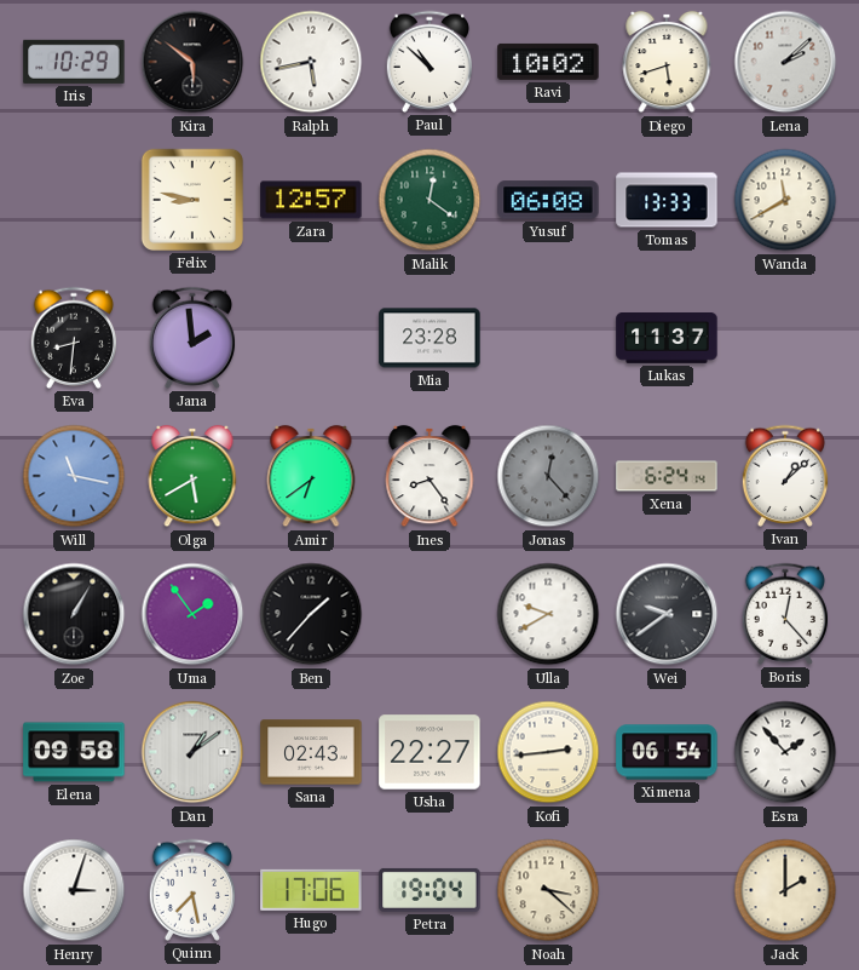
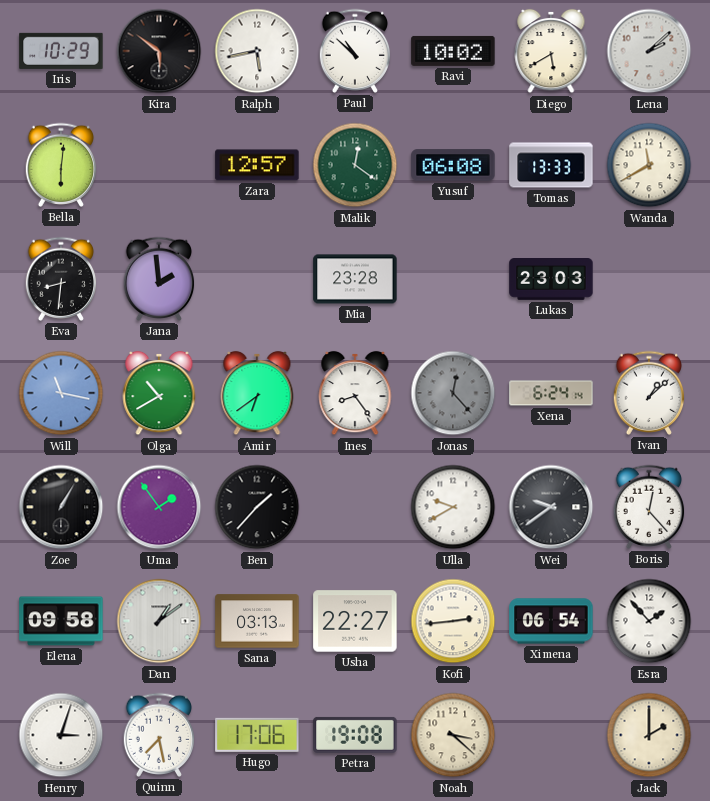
Diego: 5:42 -> 5:40 (551, 51)
Bella: none -> 6:01 (61, 165)
Felix: 8:47 -> none (192, 200)
Lukas: 11:37 -> 23:03 (551, 280)
Olga: 5:40 -> 10:40 (159, 393)
Sana: 02:43 -> 03:13 (257, 621)
Petra: 19:04 -> 19:08 (355, 735)
